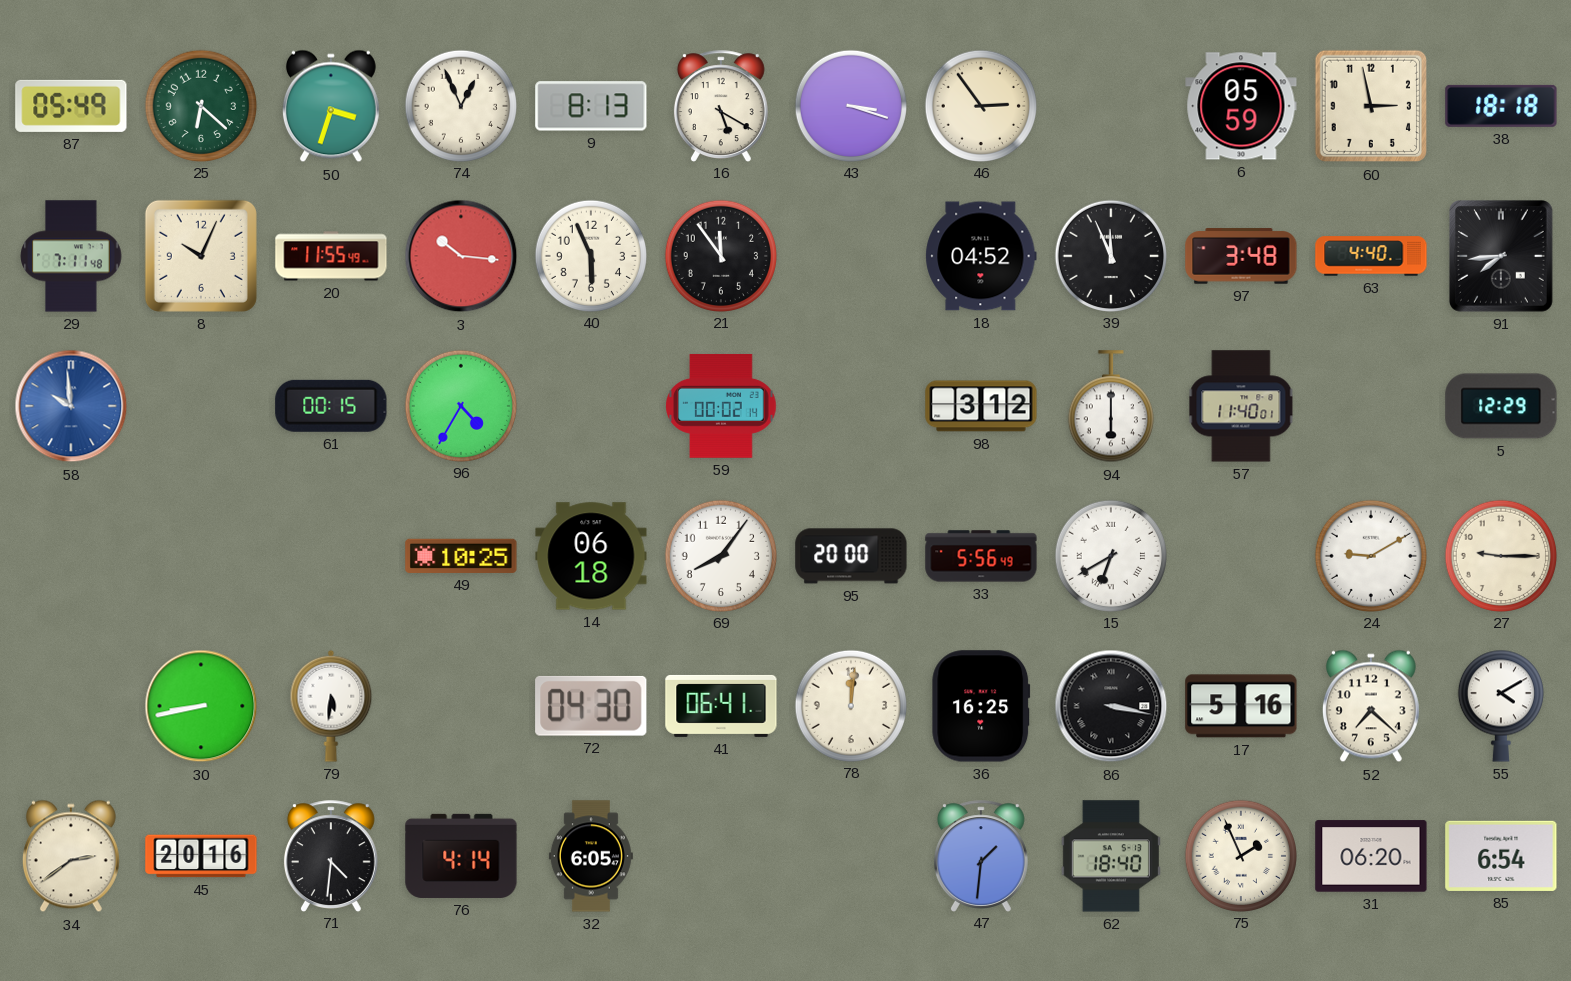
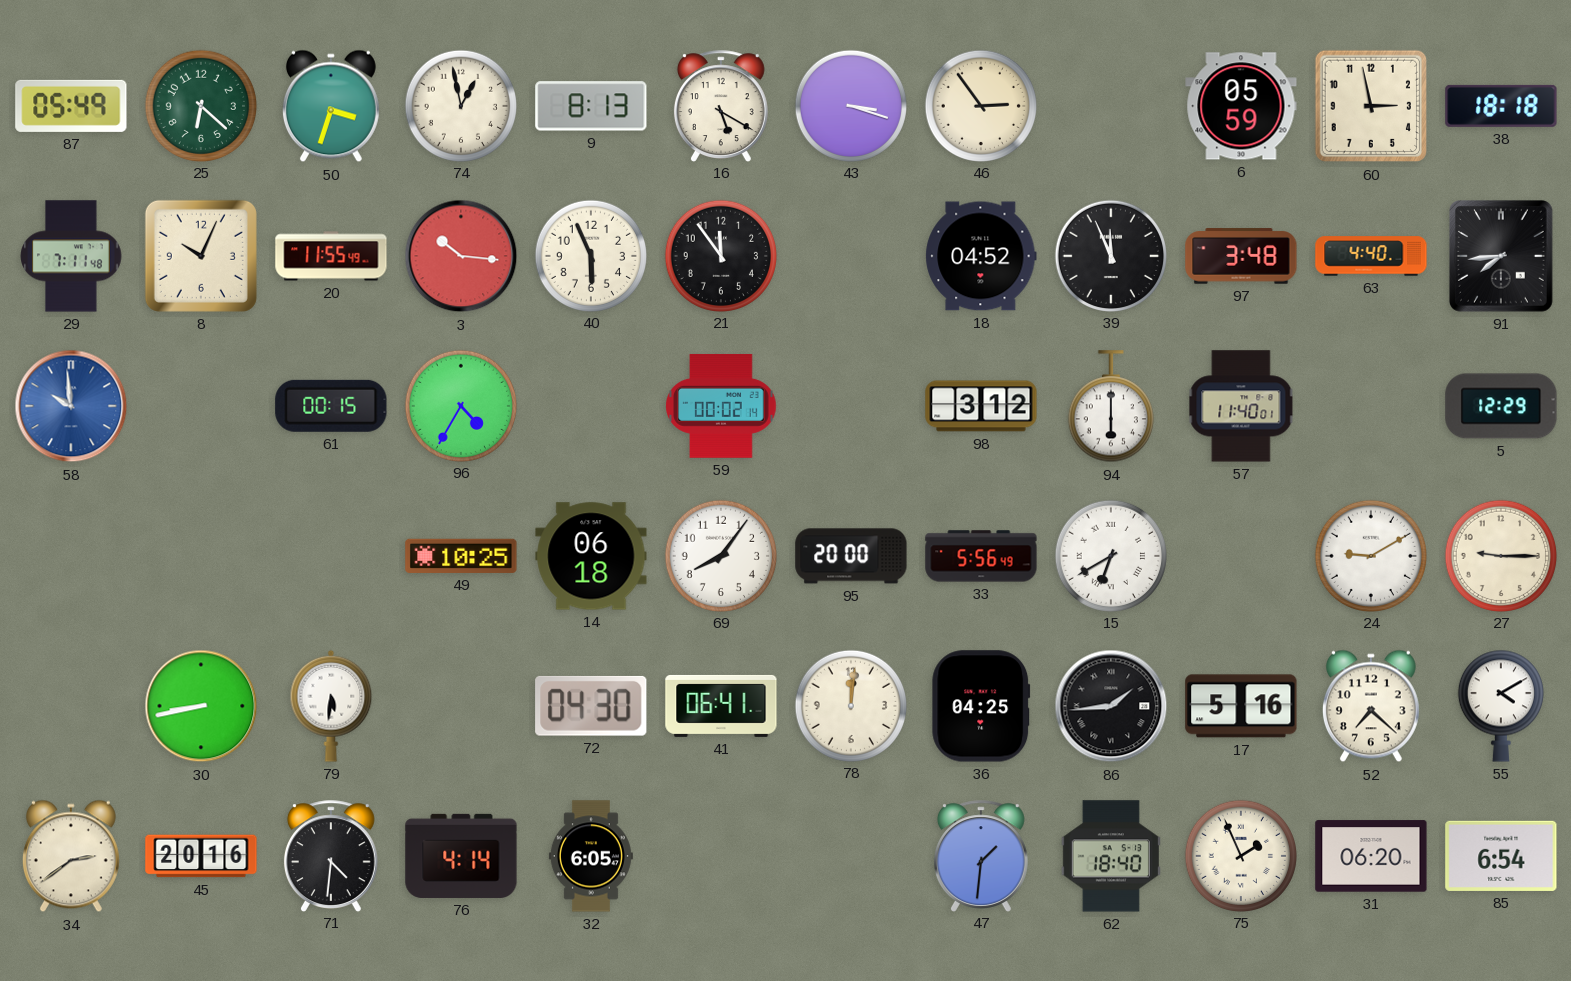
74: 12:56 -> 12:58 (460, 105)
36: 16:25 -> 04:25 (981, 706)
86: 3:17 -> 1:44 (1111, 706)
